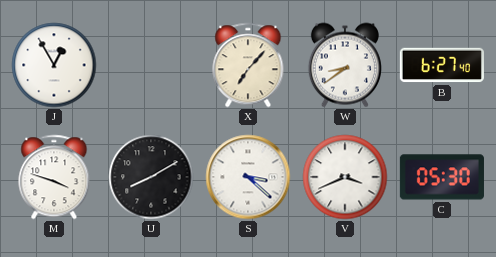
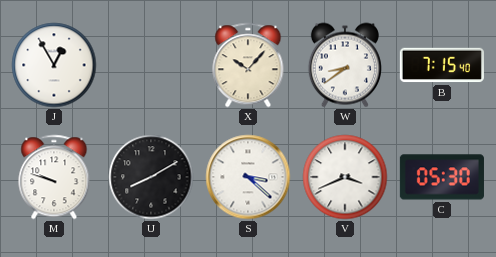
X: 7:07 -> 10:07 (248, 65)
B: 6:27 -> 7:15 (442, 65)
M: 3:48 -> 9:48 (54, 177)
